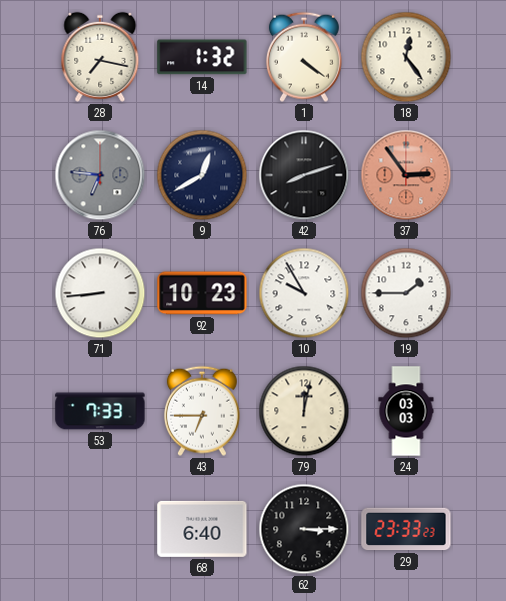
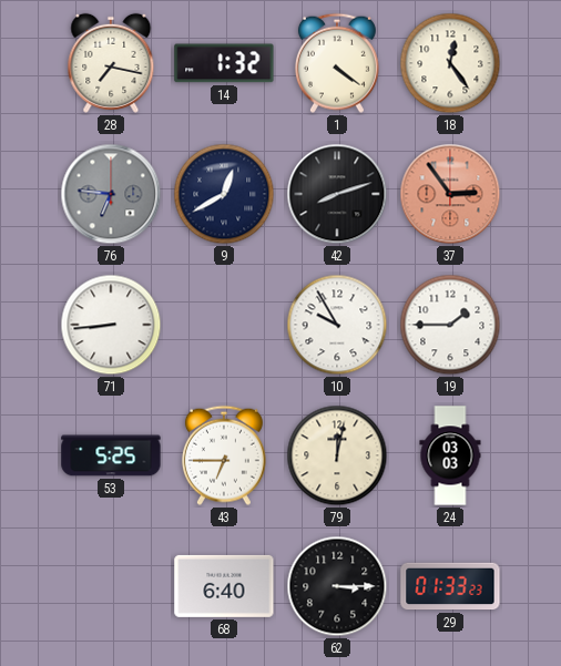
92: 10:23 -> none (202, 293)
53: 7:33 -> 5:25 (111, 455)
29: 23:33 -> 01:33 (450, 586)
